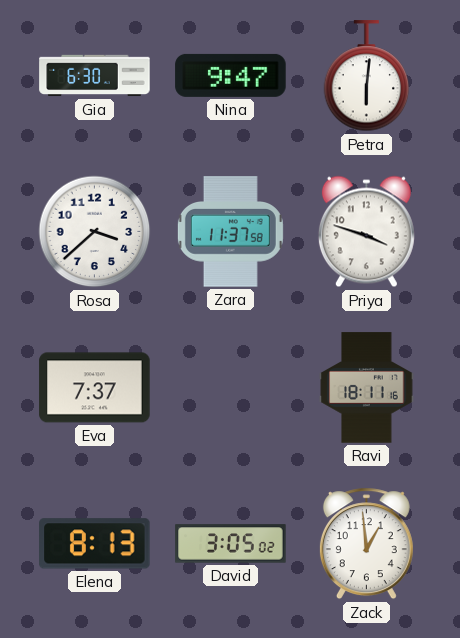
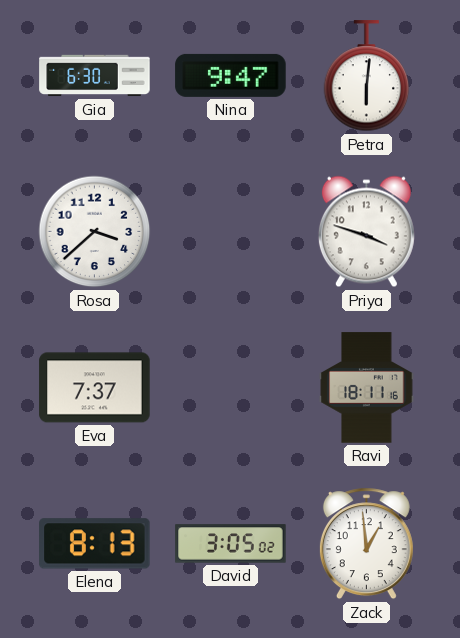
Zara: 11:37 -> none (230, 232)
